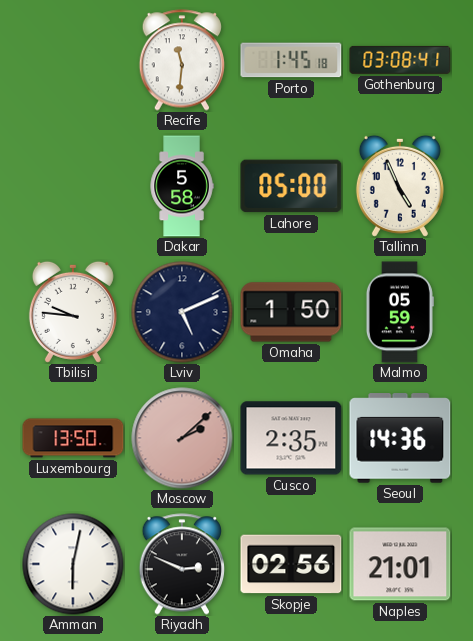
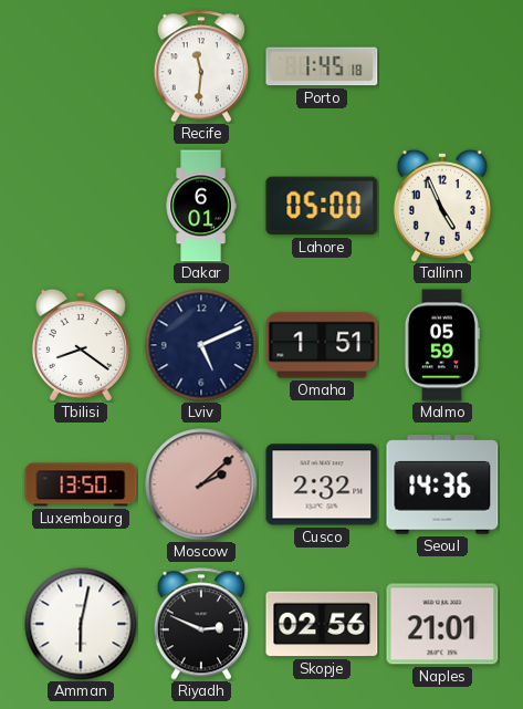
Gothenburg: 03:08 -> none (400, 60)
Dakar: 5:58 -> 6:01 (201, 206)
Tbilisi: 9:46 -> 8:21 (81, 345)
Omaha: 1:50 -> 1:51 (322, 345)
Cusco: 2:35 -> 2:32 (322, 484)
